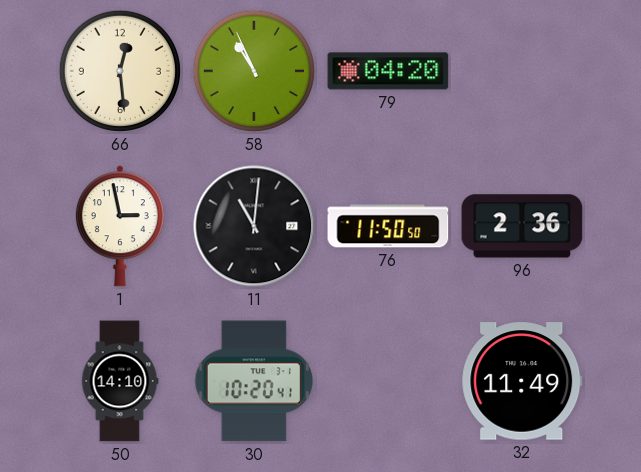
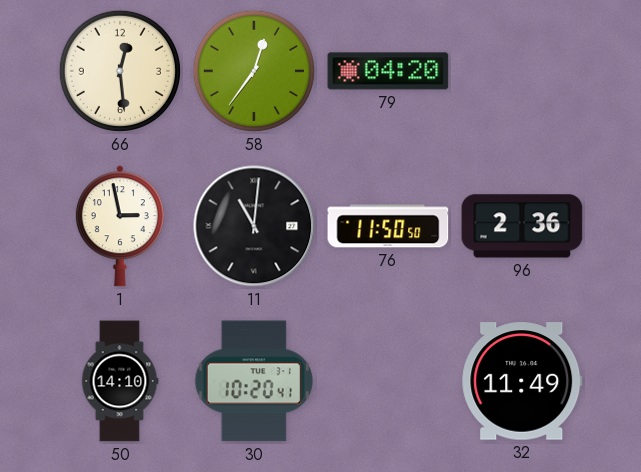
58: 10:56 -> 12:36 (254, 71)
